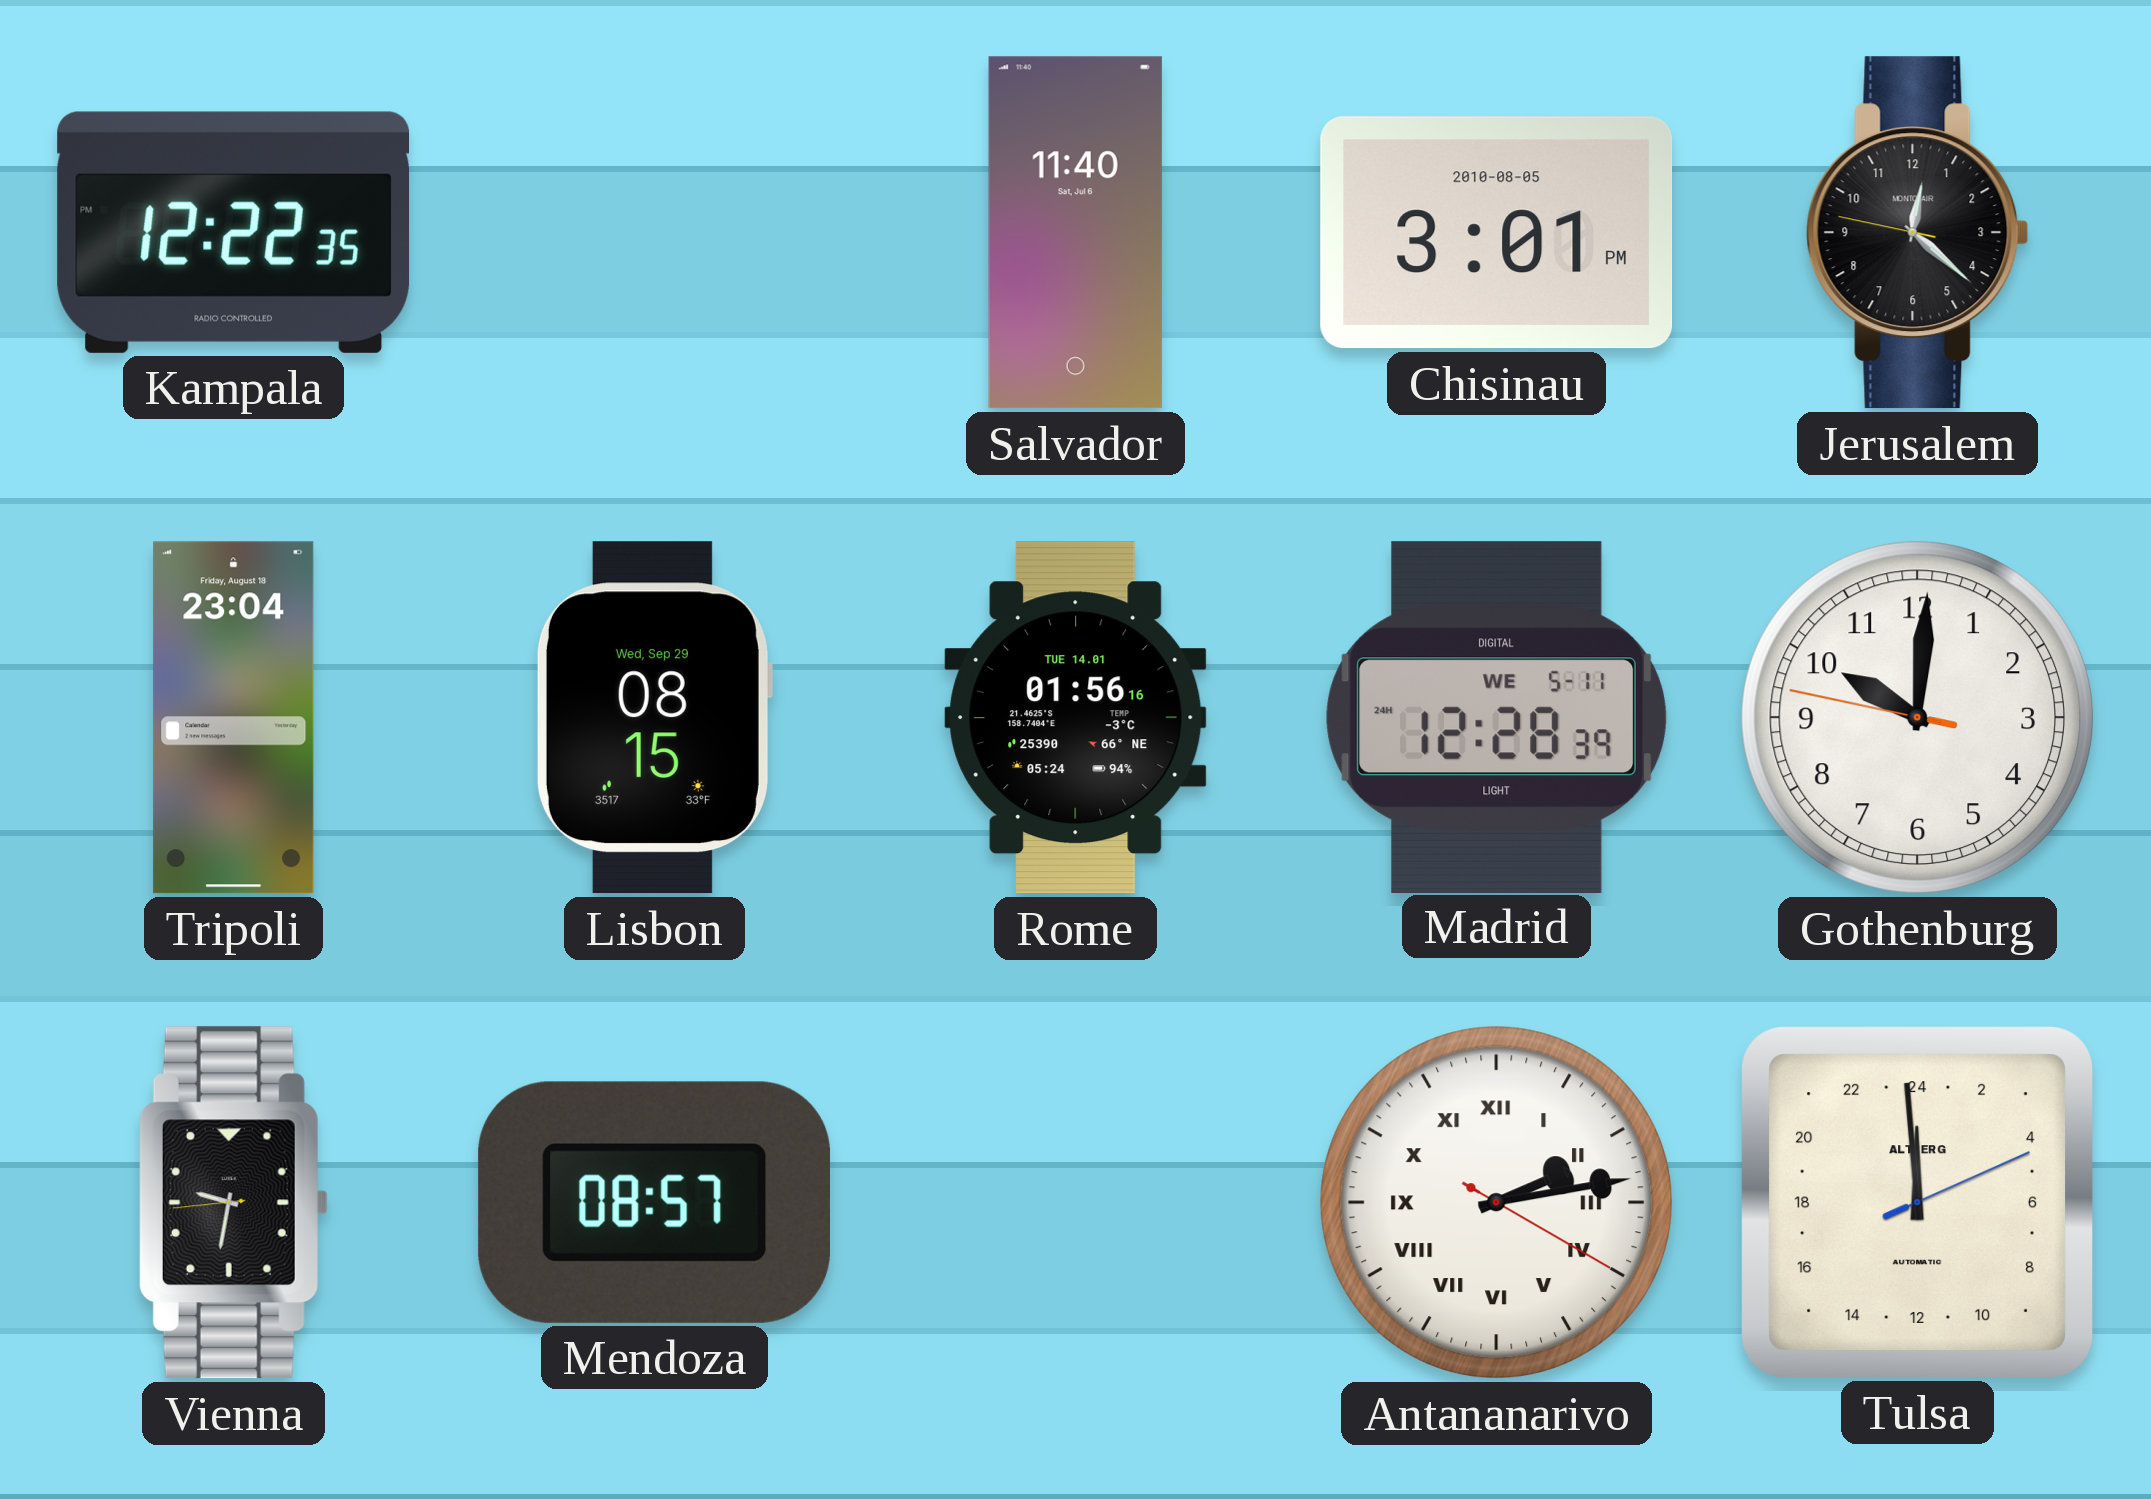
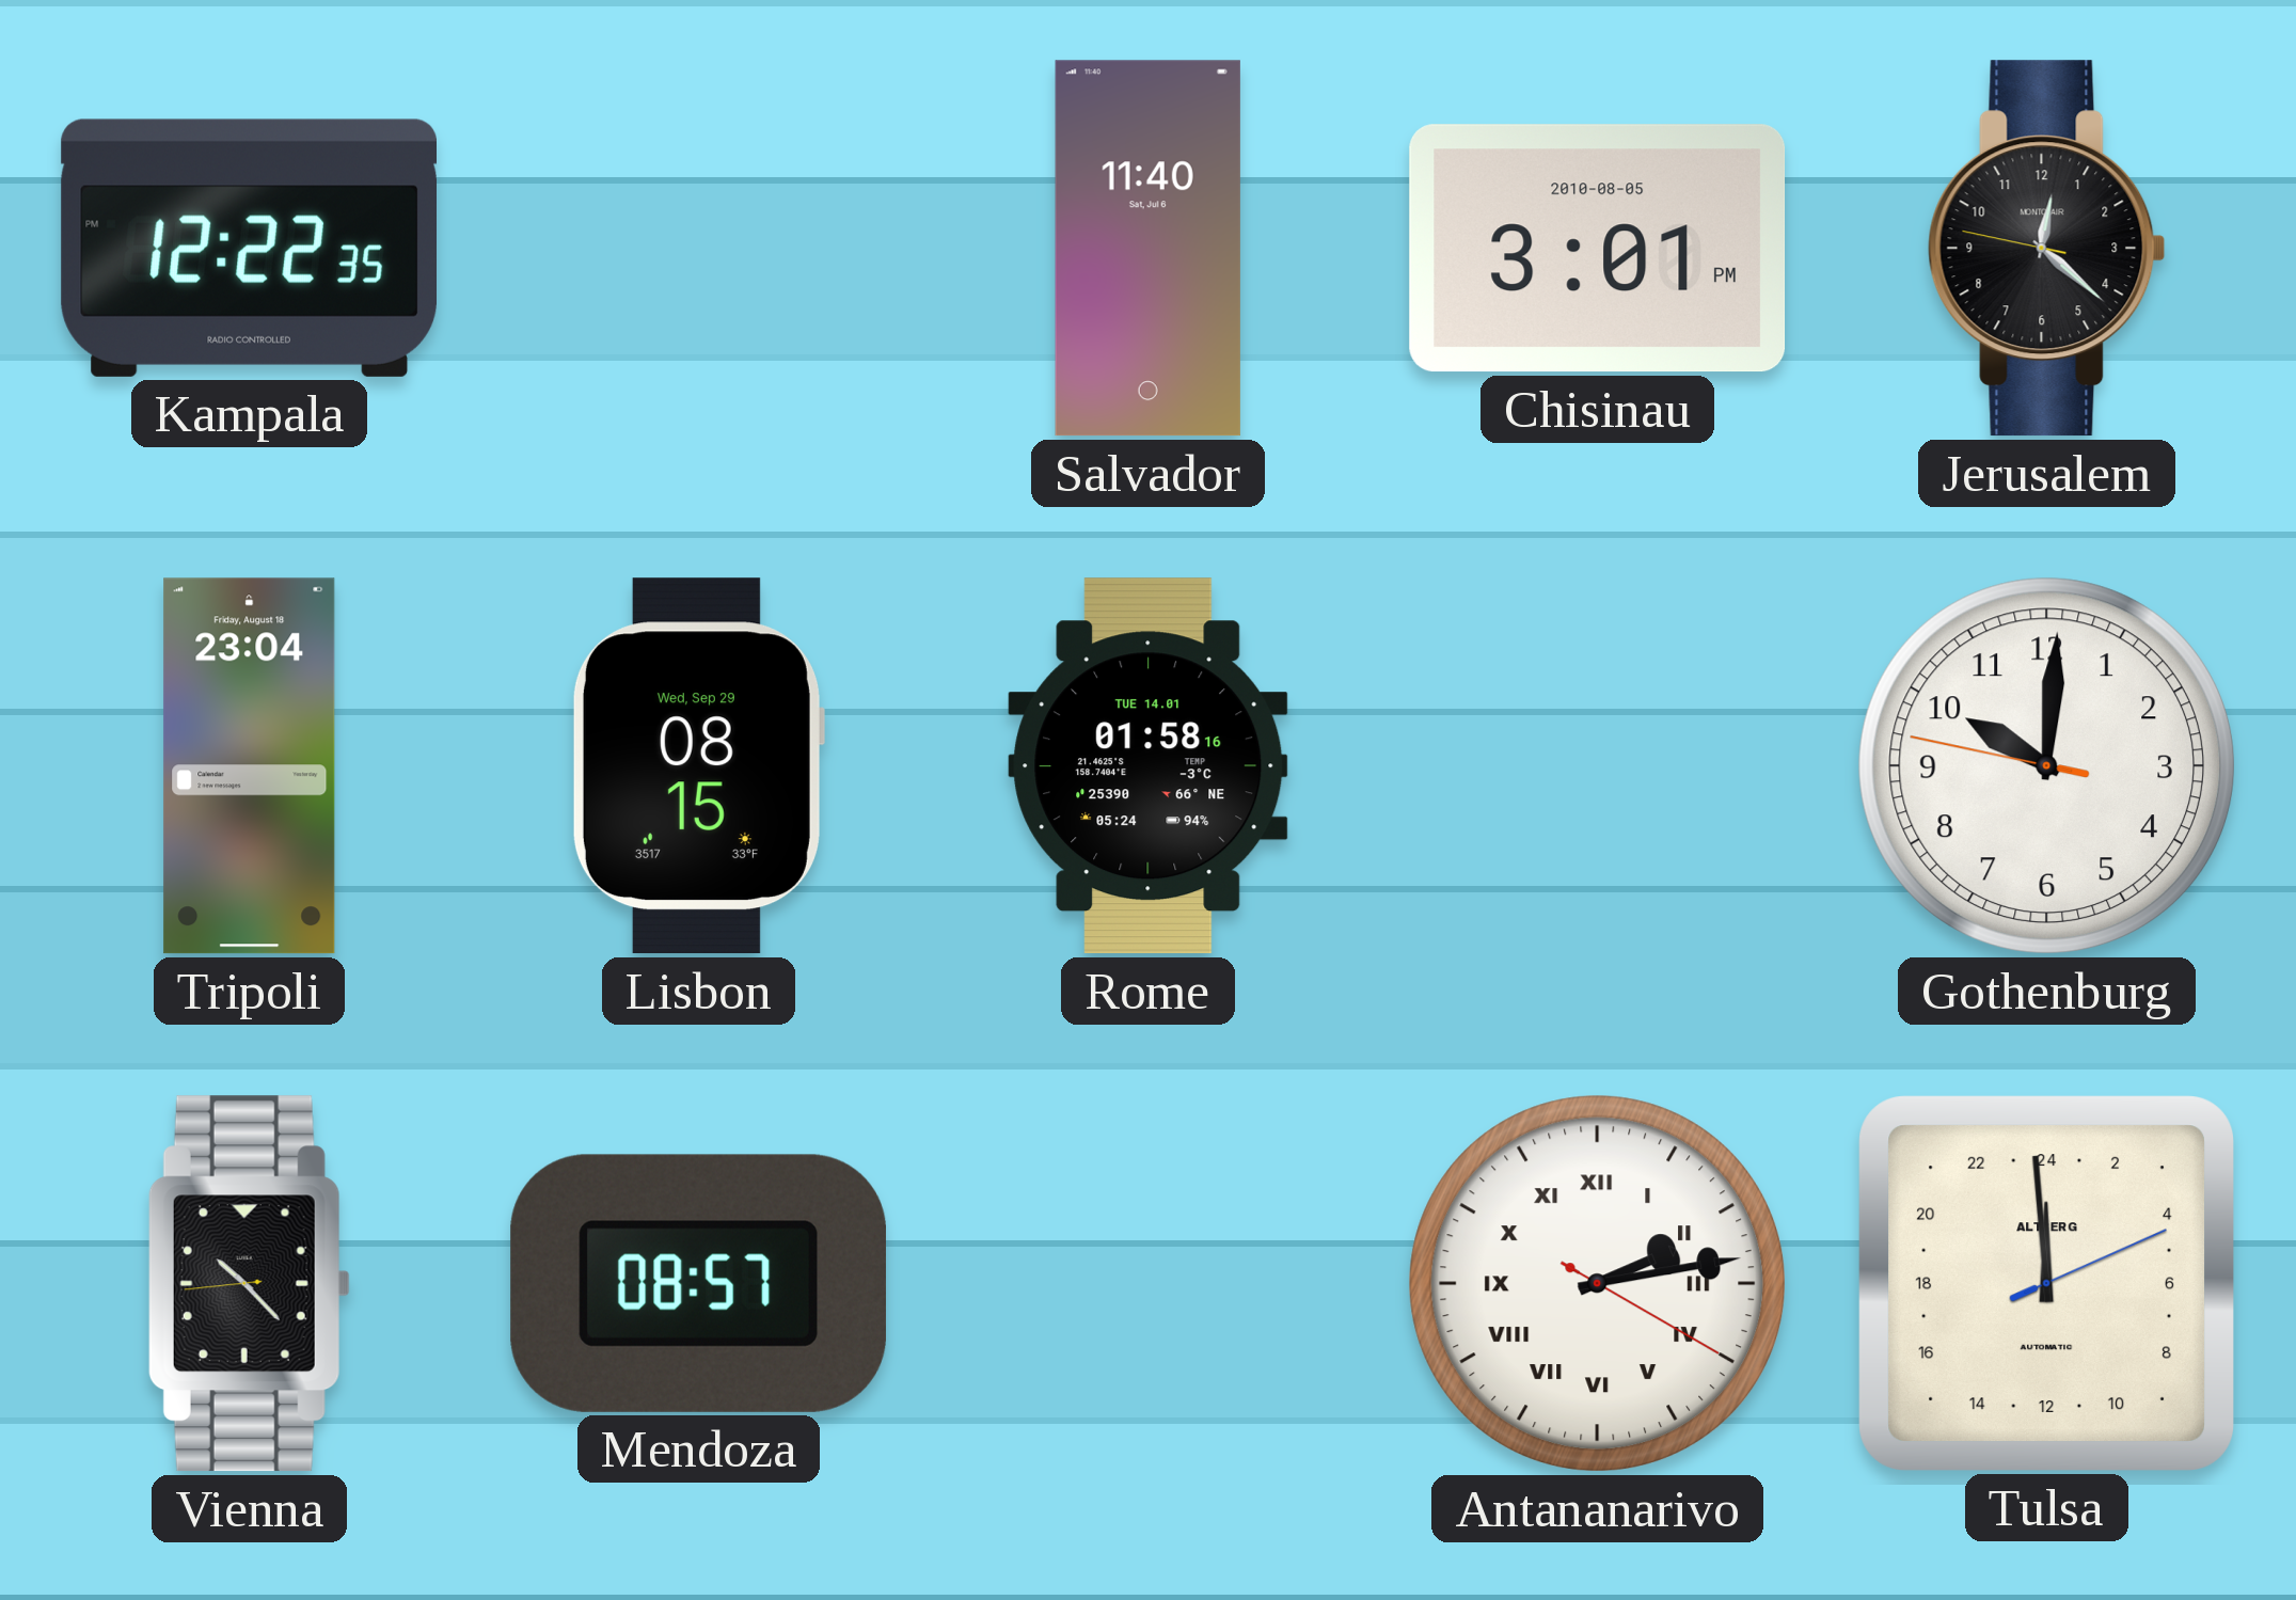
Rome: 01:56 -> 01:58 (1149, 766)
Madrid: 12:28 -> none (1496, 717)
Vienna: 9:31 -> 10:22 (249, 1284)
